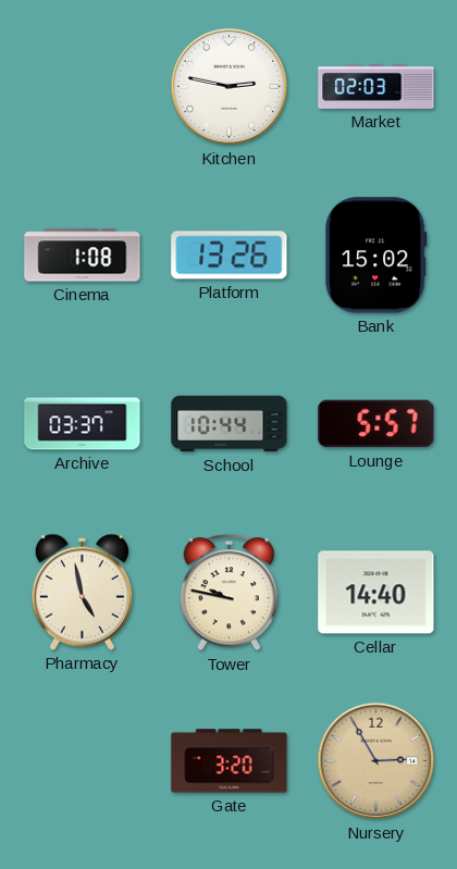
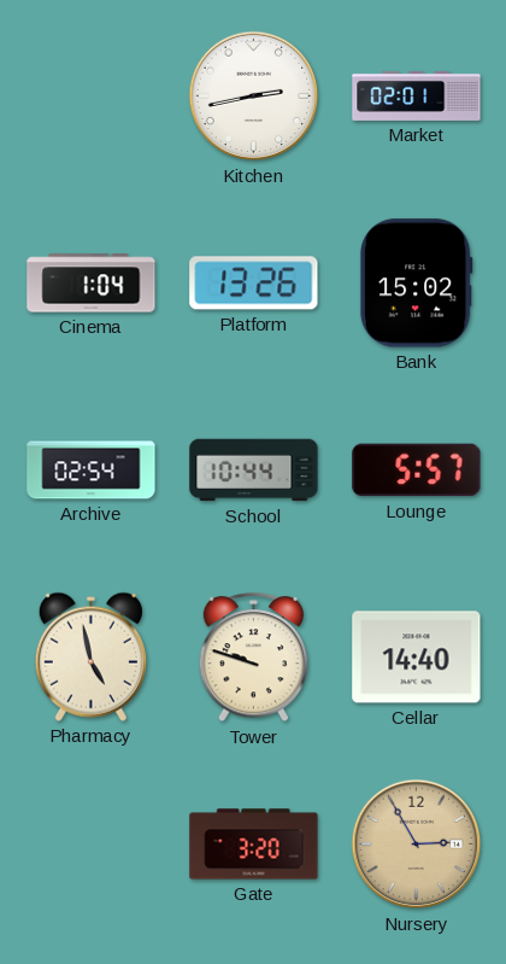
Kitchen: 2:47 -> 2:43 (254, 97)
Market: 02:03 -> 02:01 (417, 95)
Cinema: 1:08 -> 1:04 (92, 284)
Archive: 03:37 -> 02:54 (92, 471)
Tower: 9:47 -> 9:48 (253, 658)
